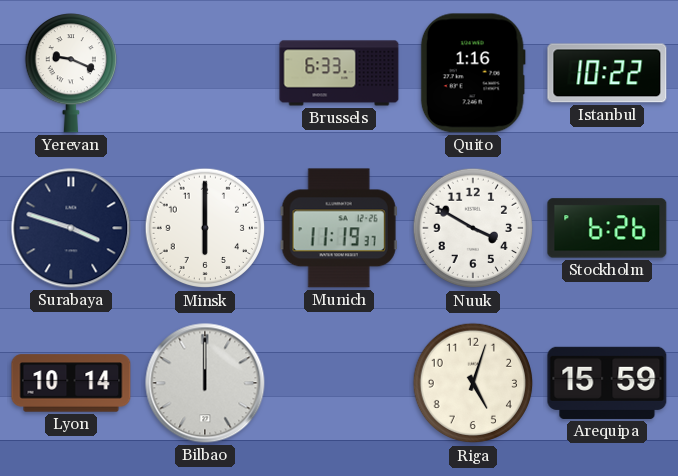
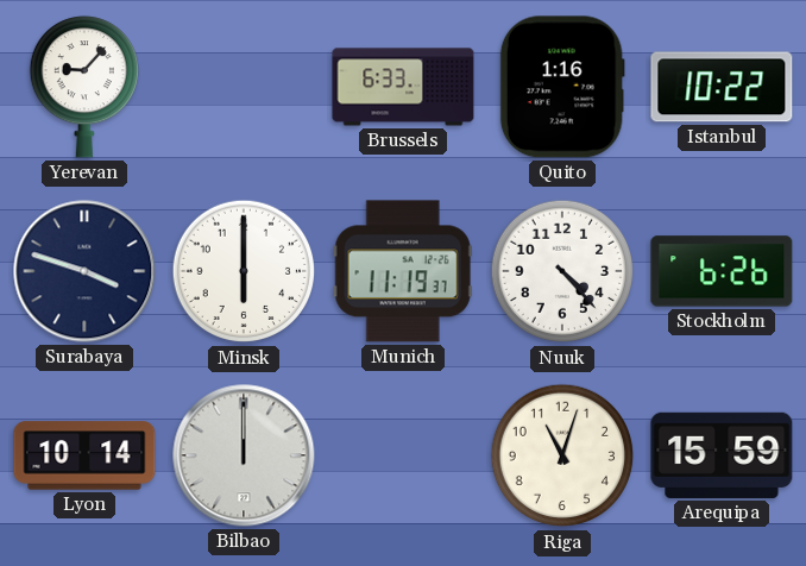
Yerevan: 9:19 -> 9:07 (83, 87)
Nuuk: 3:50 -> 4:23 (562, 271)
Riga: 5:03 -> 11:03 (562, 455)
